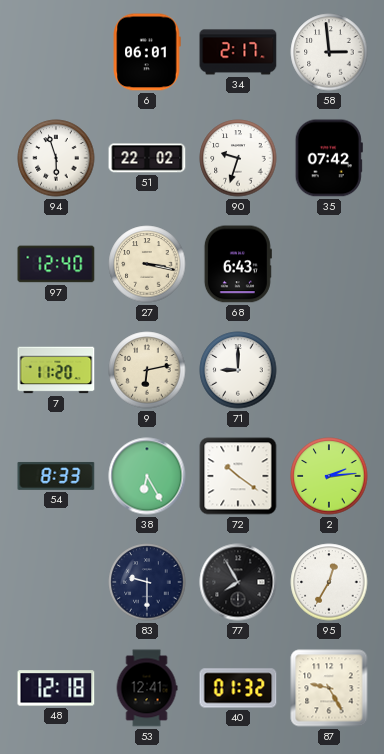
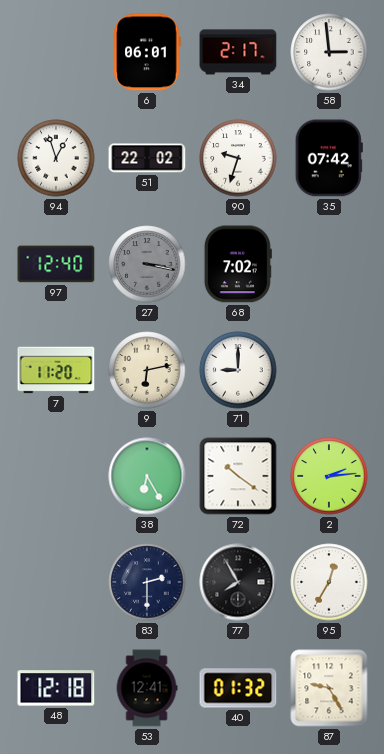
94: 5:57 -> 12:57 (56, 158)
27 dial: cream -> grey (147, 264)
68: 6:43 -> 7:02 (238, 264)
54: 8:33 -> none (56, 476)
83: 9:30 -> 2:30 (147, 582)
